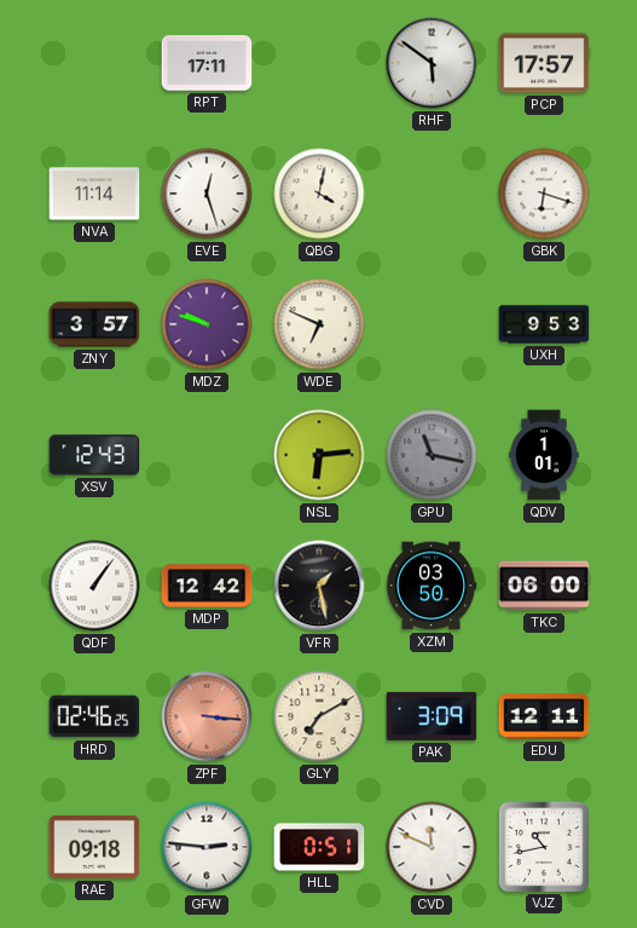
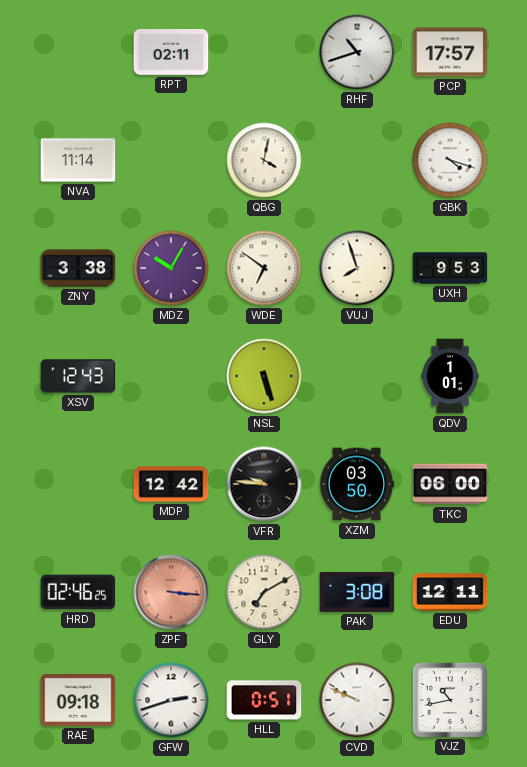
RPT: 17:11 -> 02:11 (171, 52)
RHF: 5:51 -> 10:42 (357, 52)
EVE: 12:27 -> none (207, 194)
GBK: 6:18 -> 4:18 (450, 160)
ZNY: 3:57 -> 3:38 (78, 268)
MDZ: 9:48 -> 10:05 (171, 268)
WDE: 6:49 -> 6:51 (264, 268)
VUJ: none -> 7:57 (357, 268)
NSL: 6:14 -> 5:27 (264, 376)
GPU: 11:17 -> none (432, 455)
QDF: 1:06 -> none (94, 586)
VFR: 1:28 -> 9:46 (264, 484)
PAK: 3:09 -> 3:08 (357, 592)
GFW: 2:46 -> 2:42 (171, 700)
CVD: 11:49 -> 9:49 (357, 700)
